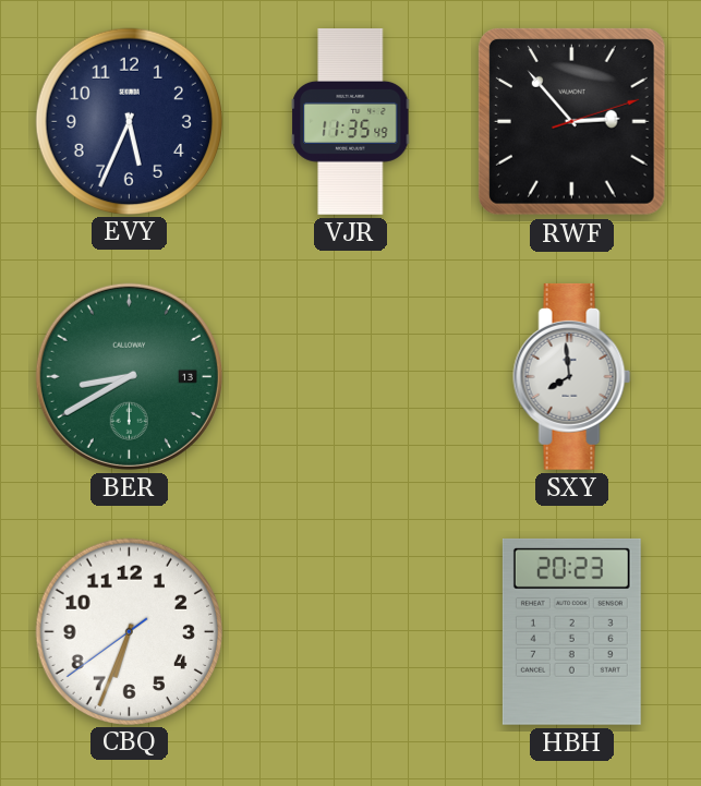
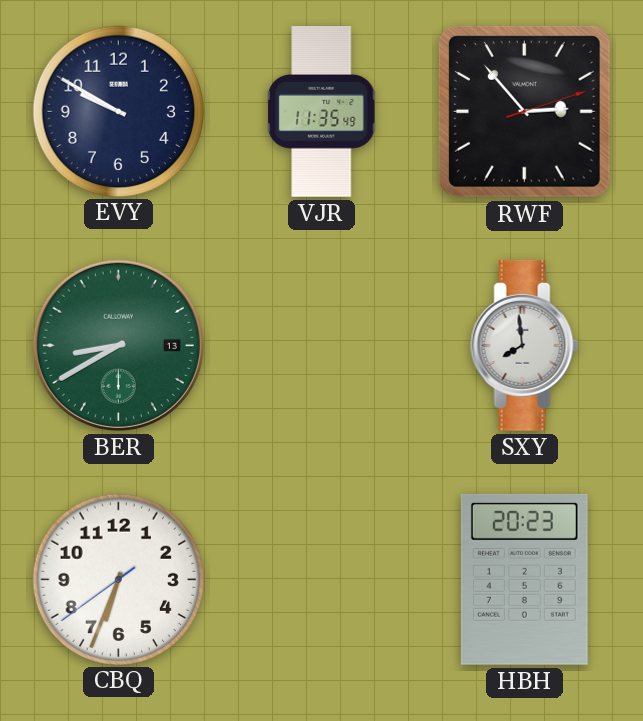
EVY: 5:34 -> 9:50 (118, 111)
